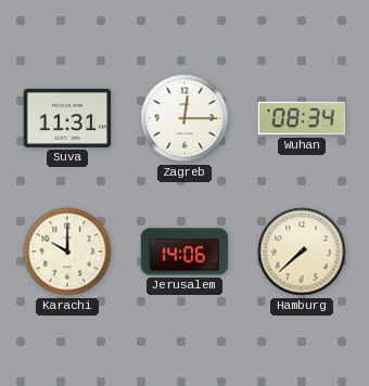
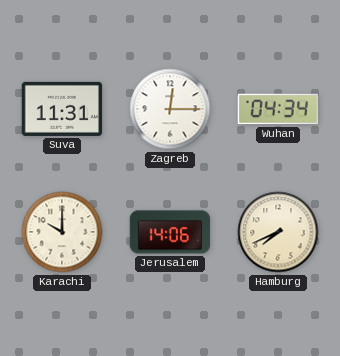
Wuhan: 08:34 -> 04:34 (278, 109)
Hamburg: 7:38 -> 7:41 (278, 232)
